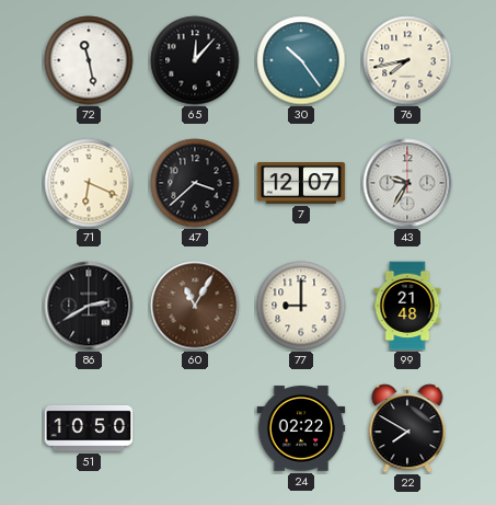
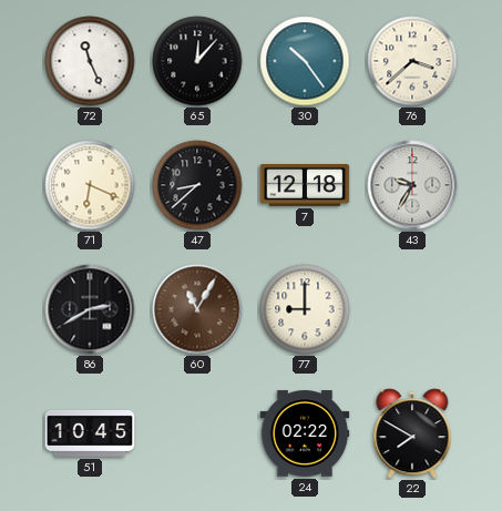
72: 11:28 -> 11:26 (90, 61)
76: 7:43 -> 3:38 (412, 61)
47: 3:38 -> 8:38 (197, 185)
7: 12:07 -> 12:18 (305, 186)
99: 21:48 -> none (407, 306)
51: 10:50 -> 10:45 (90, 435)
